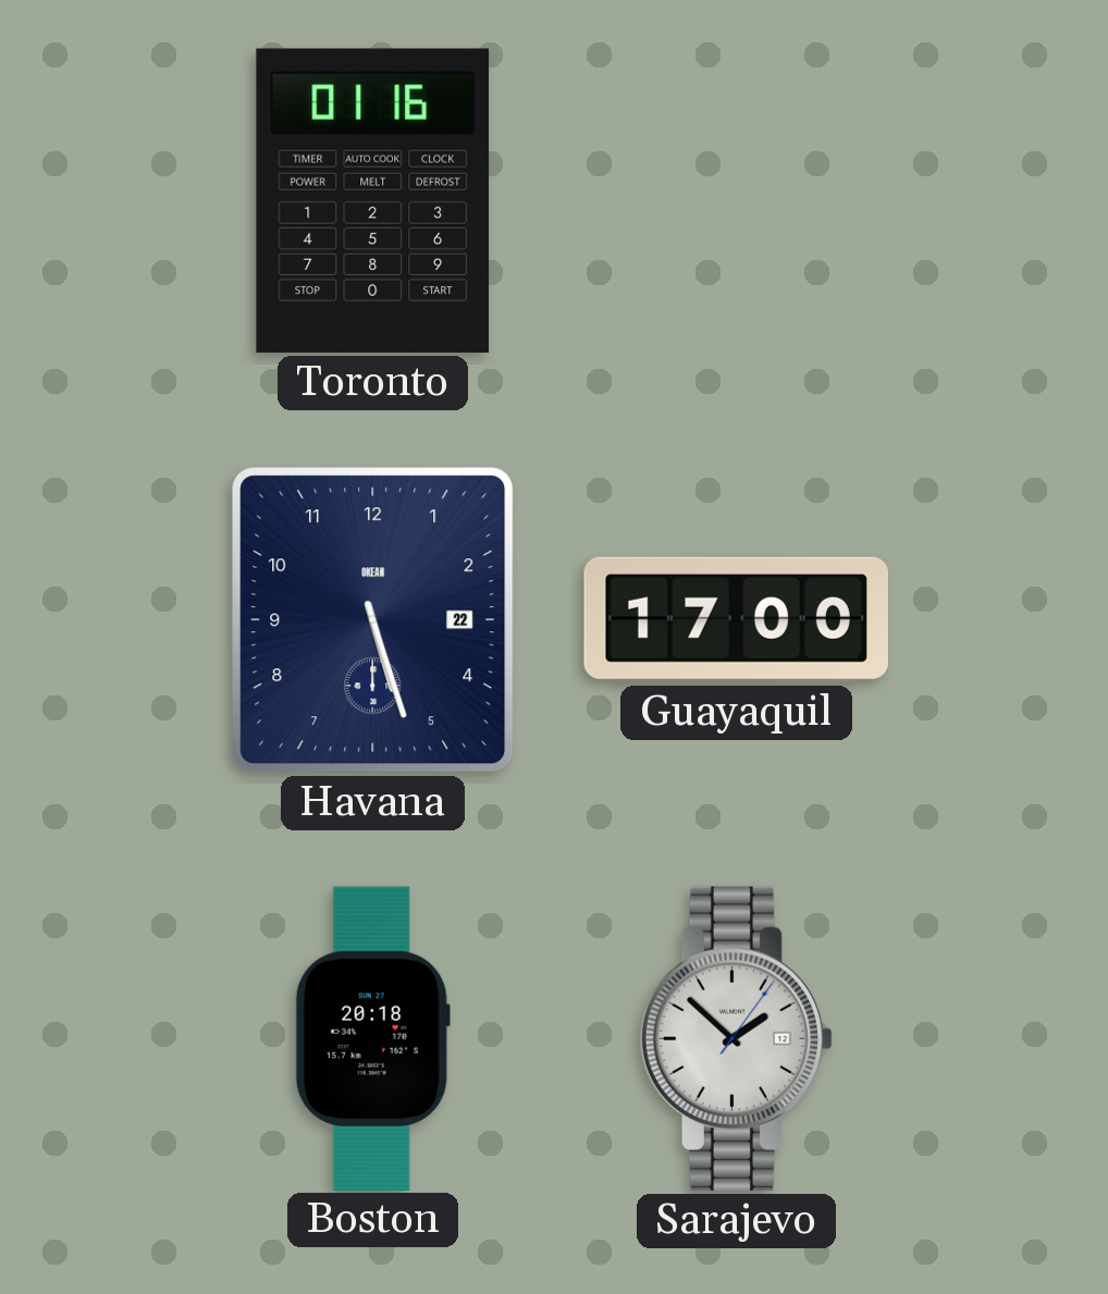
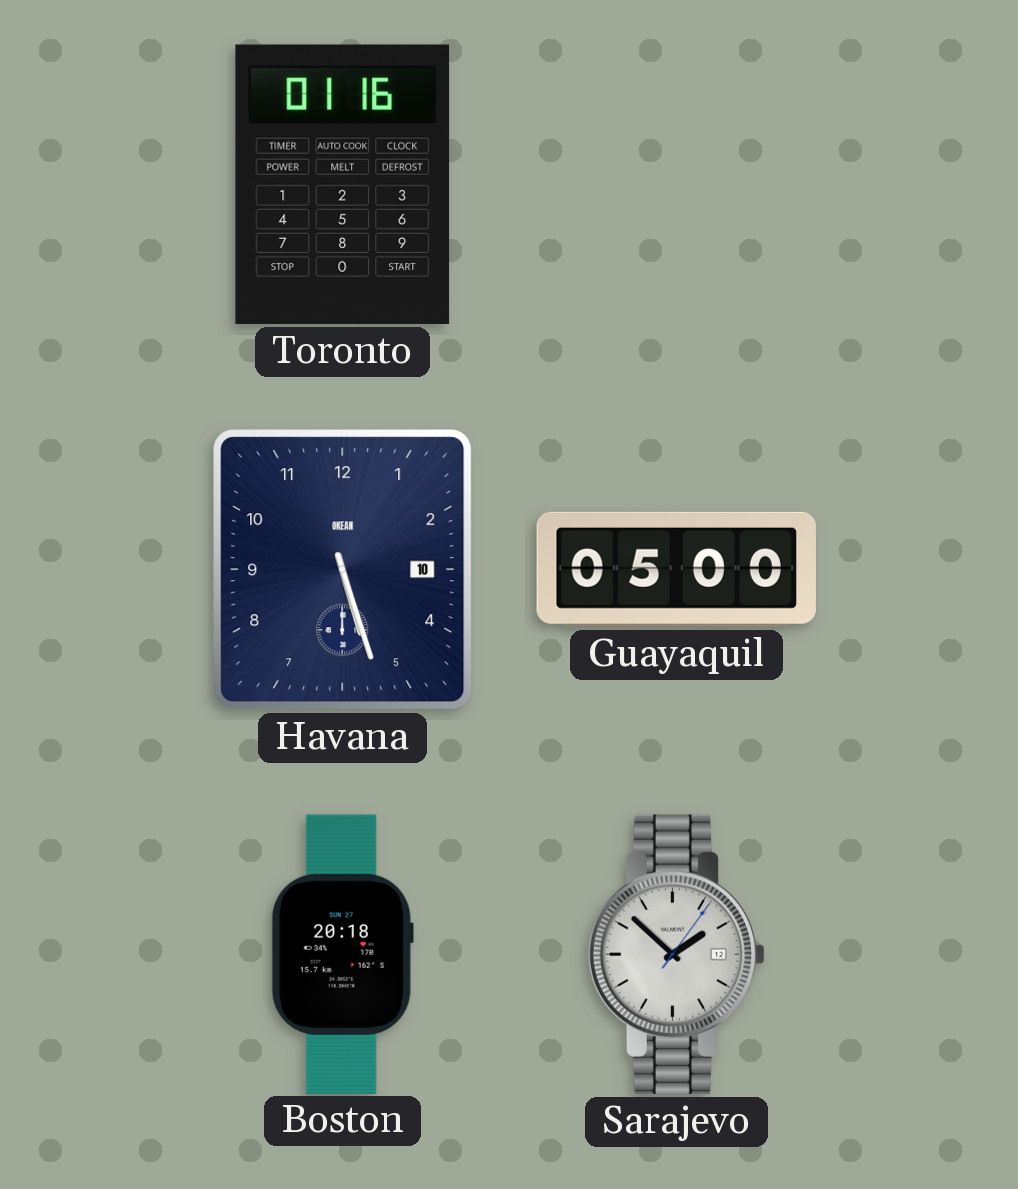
Havana date: 22 -> 10 (343, 570)
Guayaquil: 17:00 -> 05:00 (676, 569)
